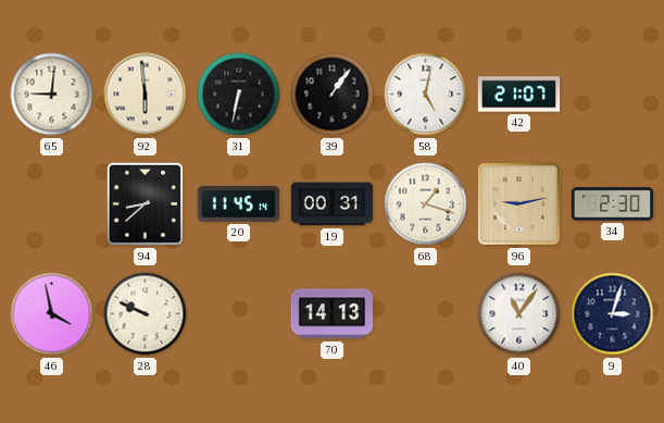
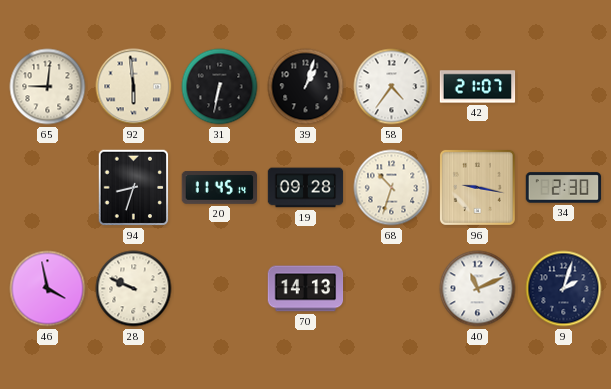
39: 1:06 -> 1:03 (306, 87)
58: 5:02 -> 4:36 (392, 87)
94: 8:38 -> 8:33 (134, 188)
19: 00:31 -> 09:28 (306, 188)
68: 1:18 -> 10:33 (392, 188)
96: 9:13 -> 9:17 (477, 187)
40: 11:06 -> 11:11 (478, 289)
9: 3:03 -> 2:03 (564, 289)
